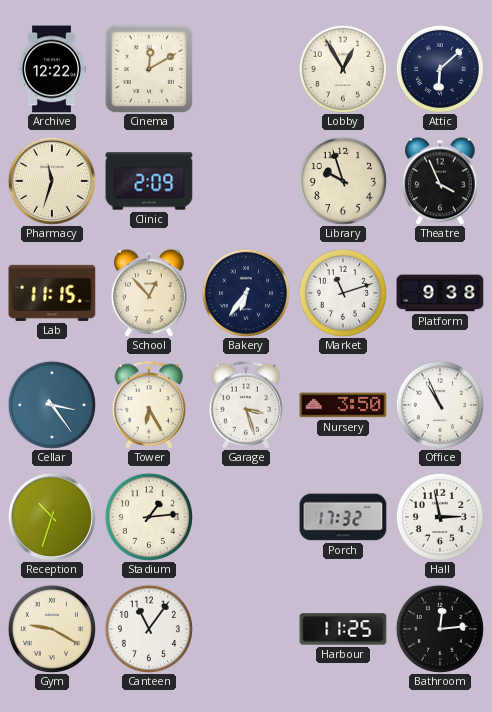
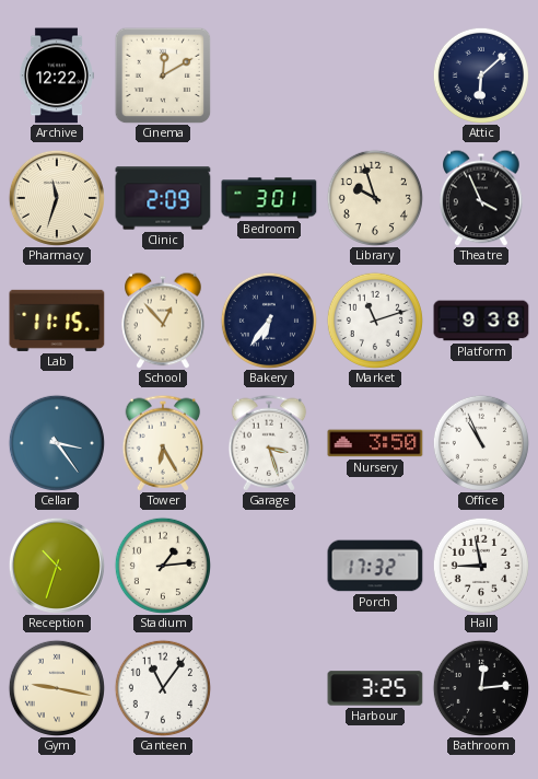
Lobby: 12:55 -> none (343, 69)
Bedroom: none -> 3:01 (269, 198)
Hall: 2:58 -> 8:58 (481, 566)
Gym: 9:20 -> 9:17 (57, 688)
Harbour: 11:25 -> 3:25 (375, 688)
